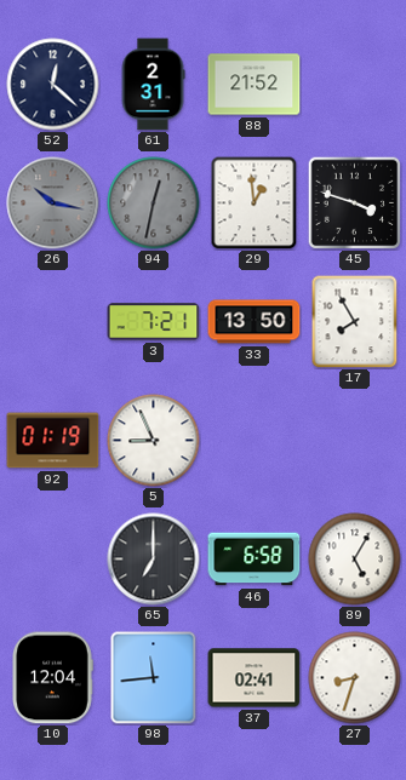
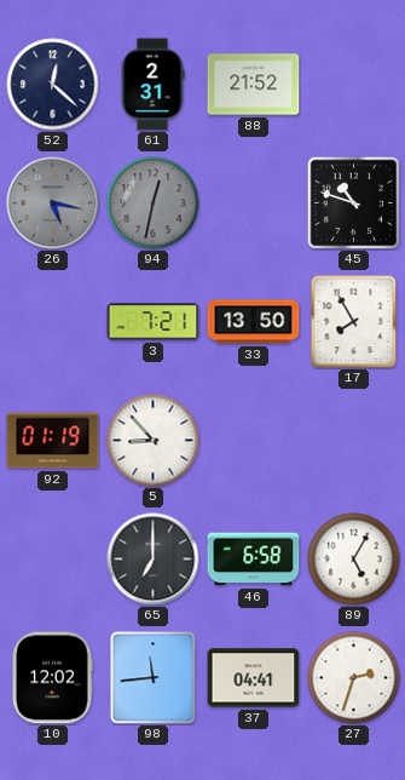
26: 10:17 -> 5:17 (53, 203)
29: 12:59 -> none (255, 202)
45: 3:48 -> 10:48 (353, 202)
5: 8:56 -> 8:53 (154, 441)
10: 12:04 -> 12:02 (52, 678)
37: 02:41 -> 04:41 (254, 678)
27: 8:33 -> 2:33 (354, 678)
